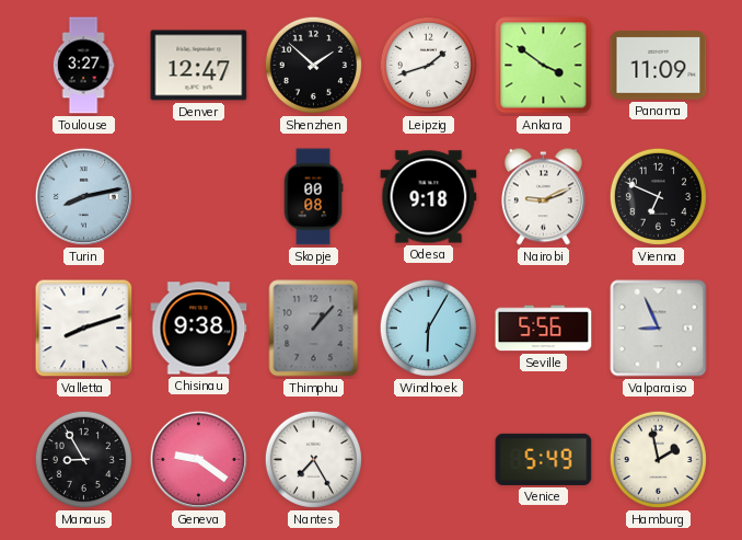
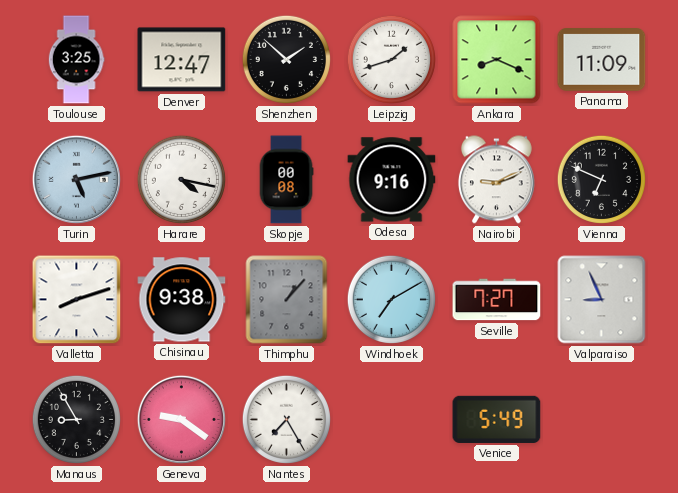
Toulouse: 3:27 -> 3:25 (76, 60)
Ankara: 3:51 -> 8:19 (497, 60)
Turin: 8:13 -> 5:13 (76, 179)
Harare: none -> 4:17 (181, 179)
Odesa: 9:18 -> 9:16 (392, 180)
Windhoek: 6:05 -> 7:10 (391, 299)
Seville: 5:56 -> 7:27 (497, 300)
Hamburg: 1:58 -> none (658, 459)
